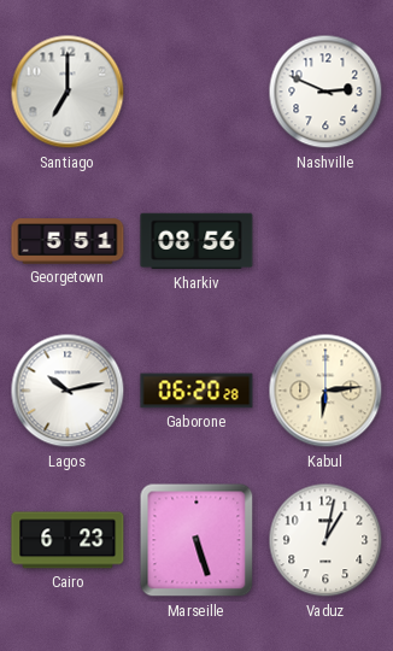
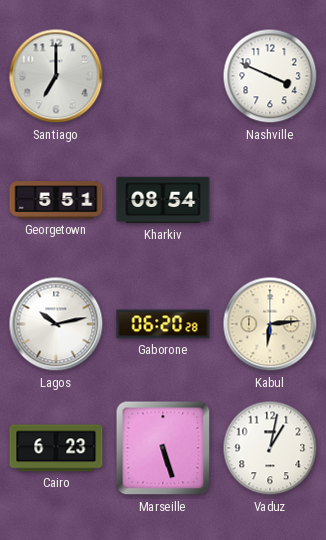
Nashville: 2:49 -> 3:49 (270, 76)
Kharkiv: 08:56 -> 08:54 (163, 200)
